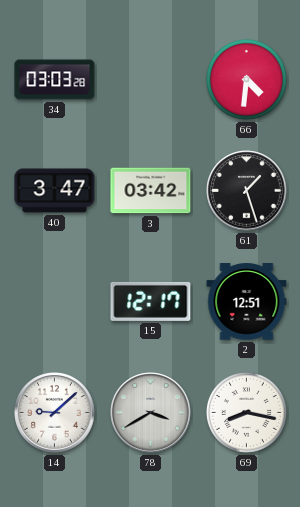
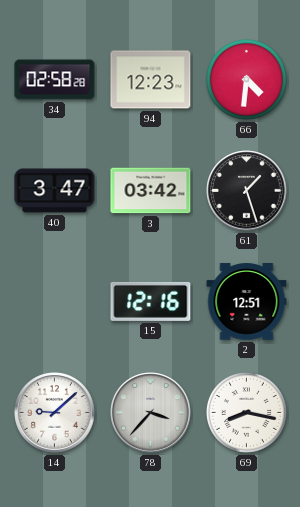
34: 03:03 -> 02:58 (55, 80)
94: none -> 12:23 (151, 80)
15: 12:17 -> 12:16 (151, 301)
78: 3:40 -> 3:37 (151, 413)
